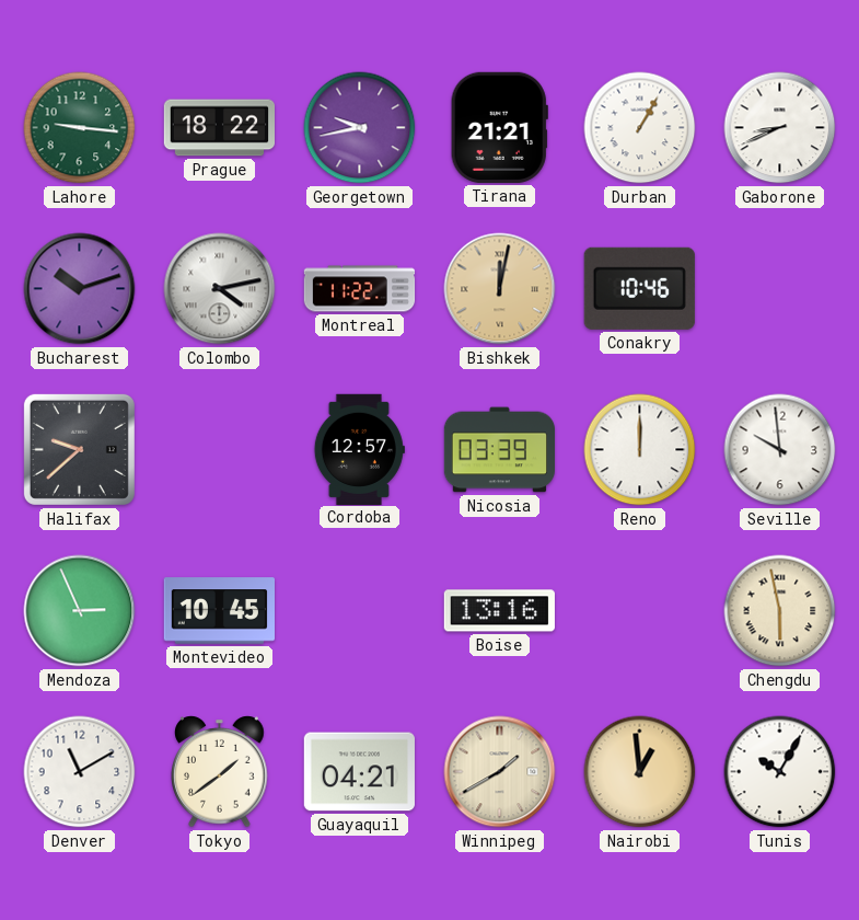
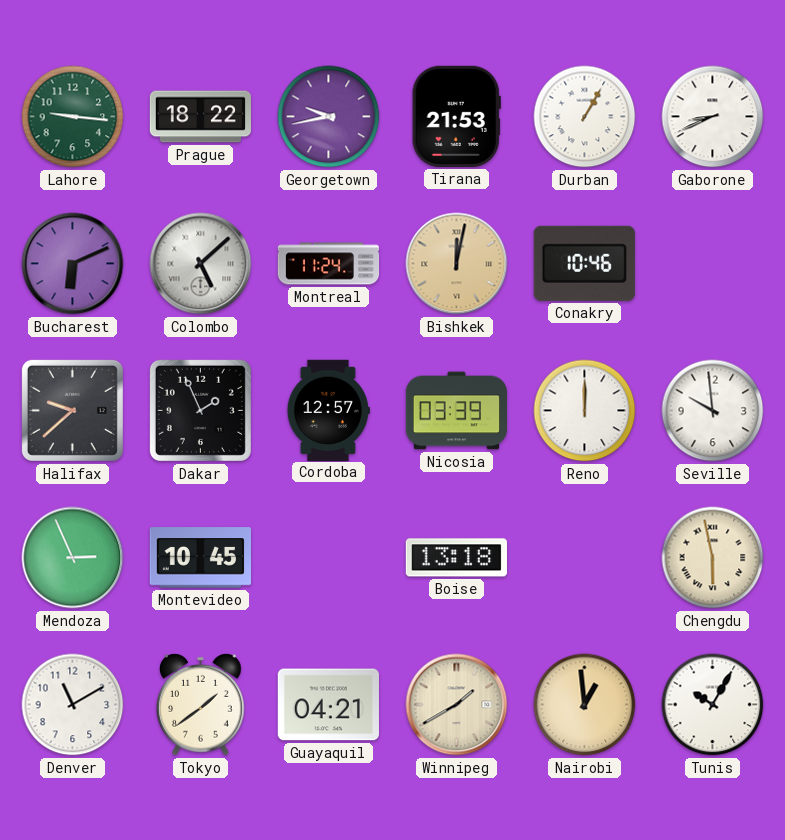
Tirana: 21:21 -> 21:53 (456, 116)
Bucharest: 10:12 -> 6:11 (73, 264)
Colombo: 4:13 -> 5:08 (201, 264)
Montreal: 11:22 -> 11:24 (329, 264)
Dakar: none -> 1:56 (200, 410)
Boise: 13:16 -> 13:18 (456, 558)
